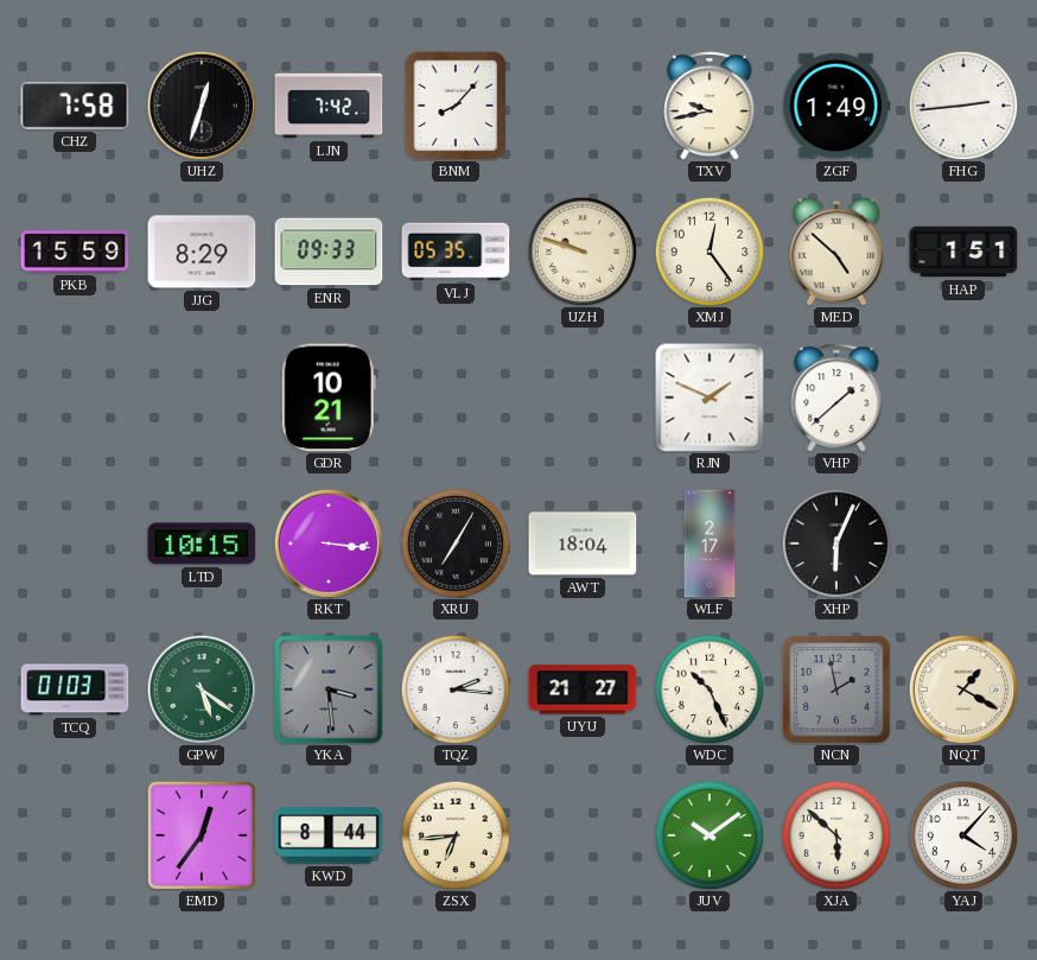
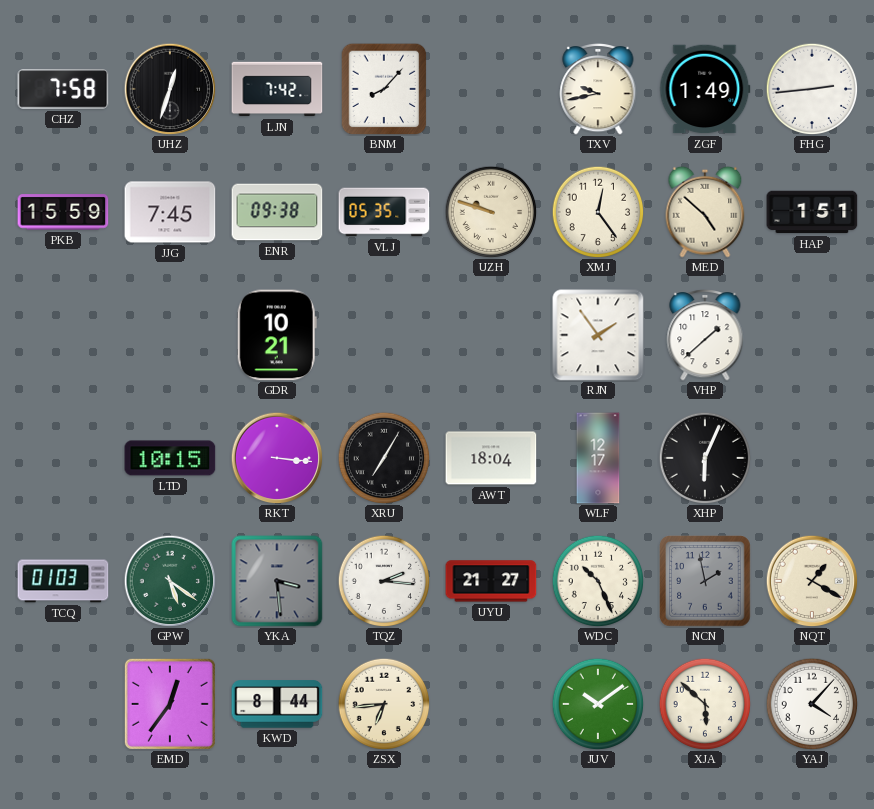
JJG: 8:29 -> 7:45 (170, 212)
ENR: 09:33 -> 09:38 (277, 212)
RJN: 1:49 -> 1:54 (598, 335)
WLF: 2:17 -> 12:17 (598, 458)
